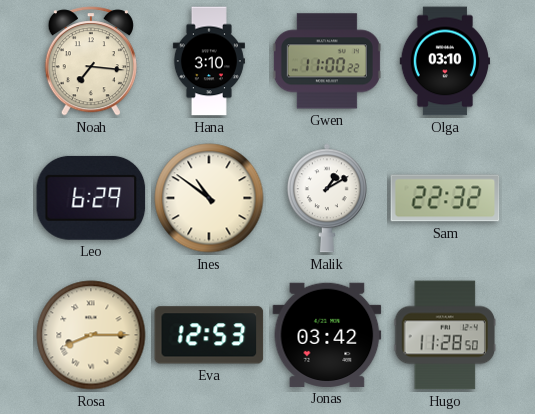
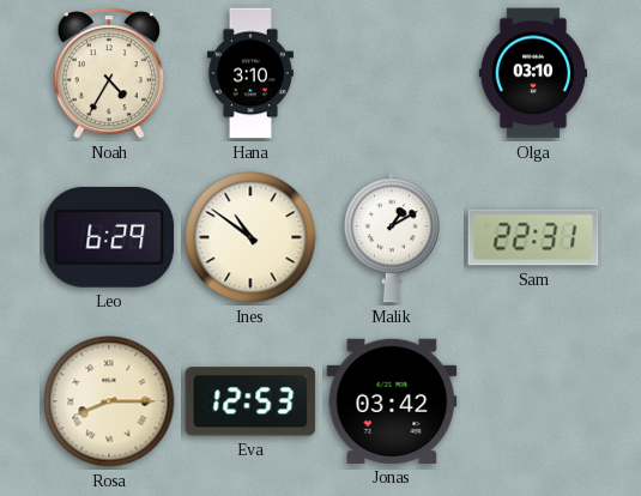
Noah: 7:16 -> 4:35 (109, 73)
Gwen: 11:00 -> none (327, 61)
Sam: 22:32 -> 22:31 (533, 237)
Hugo: 11:28 -> none (445, 335)
